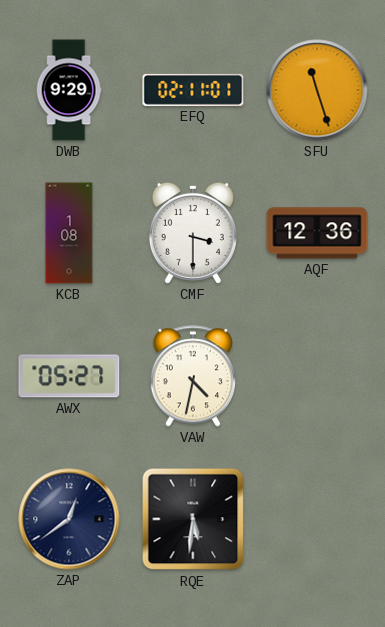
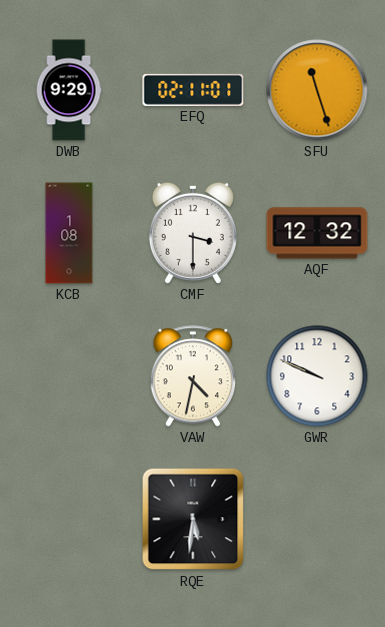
AQF: 12:36 -> 12:32 (317, 233)
AWX: 05:27 -> none (69, 376)
GWR: none -> 9:49 (317, 376)
ZAP: 12:39 -> none (69, 519)
